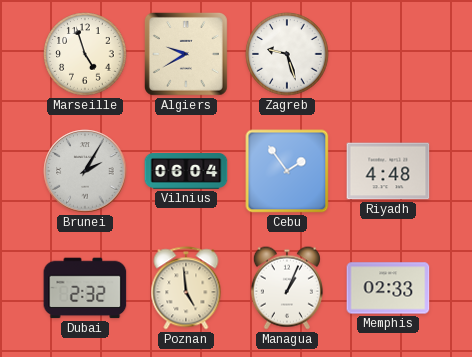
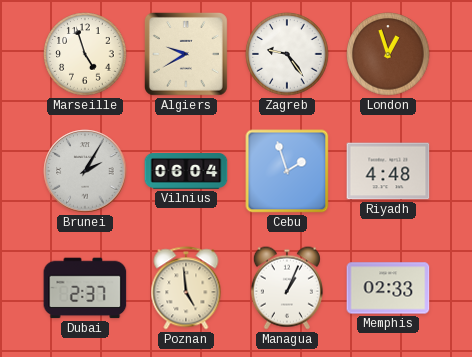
Zagreb: 9:27 -> 9:24 (287, 54)
London: none -> 12:57 (388, 54)
Cebu: 1:54 -> 1:57 (287, 171)
Dubai: 2:32 -> 2:37 (85, 288)
